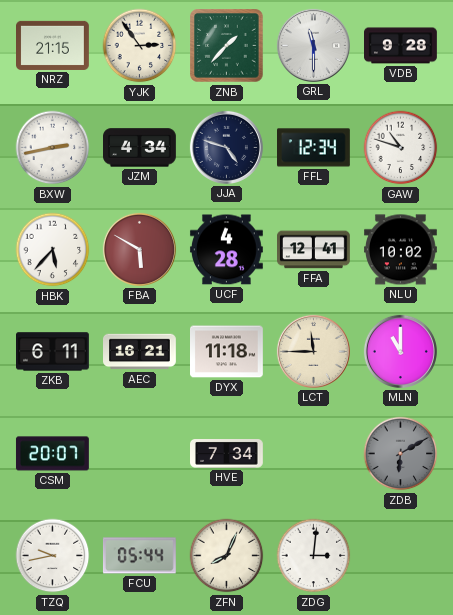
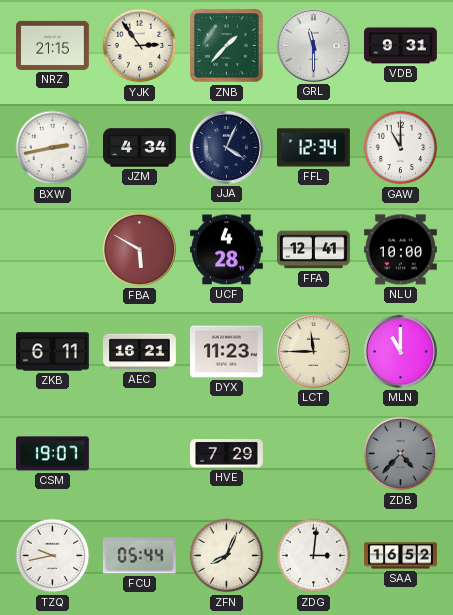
VDB: 9:28 -> 9:31 (401, 46)
JJA: 4:48 -> 4:04 (226, 147)
GAW: 10:48 -> 11:00 (401, 148)
HBK: 5:37 -> none (53, 250)
NLU: 10:02 -> 10:00 (401, 250)
DYX: 11:18 -> 11:23 (227, 352)
CSM: 20:07 -> 19:07 (52, 454)
HVE: 7:34 -> 7:29 (227, 454)
ZDB: 6:10 -> 4:37 (401, 454)
SAA: none -> 16:52 (401, 556)
